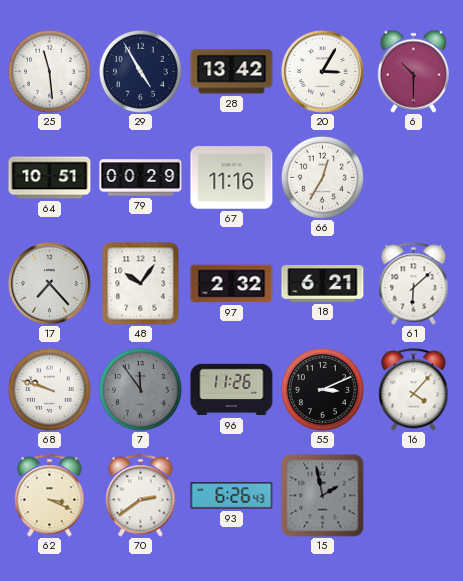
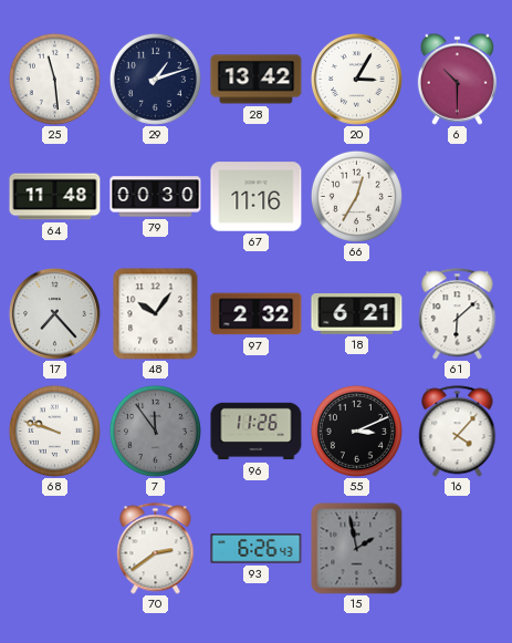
29: 4:55 -> 1:12 (155, 79)
64: 10:51 -> 11:48 (55, 197)
79: 00:29 -> 00:30 (156, 197)
62: 3:19 -> none (50, 496)
